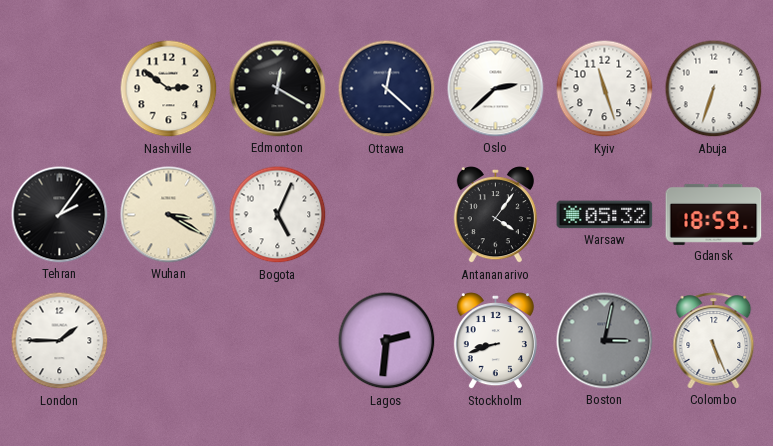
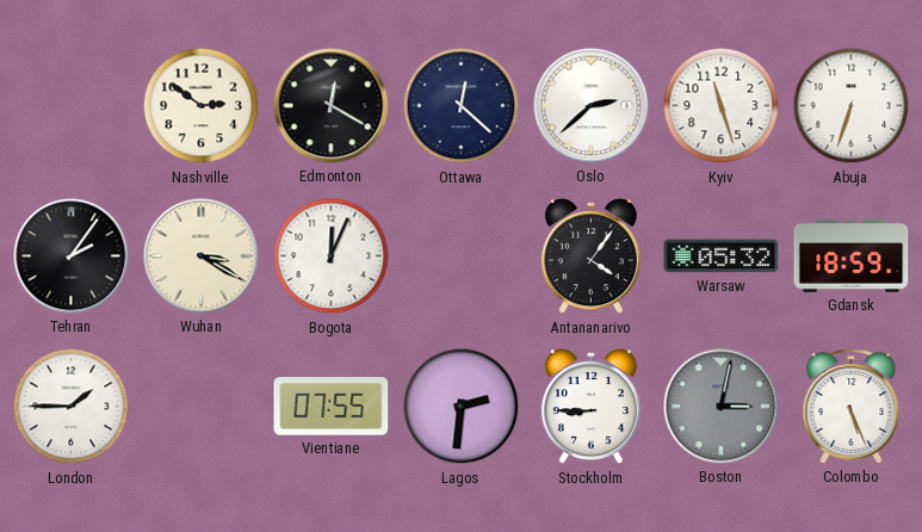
Bogota: 5:04 -> 12:04 (332, 256)
Vientiane: none -> 07:55 (332, 407)
Stockholm: 8:42 -> 8:45 (590, 407)
